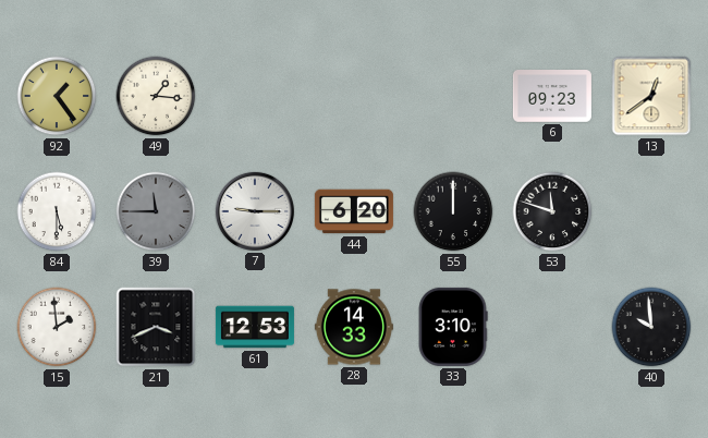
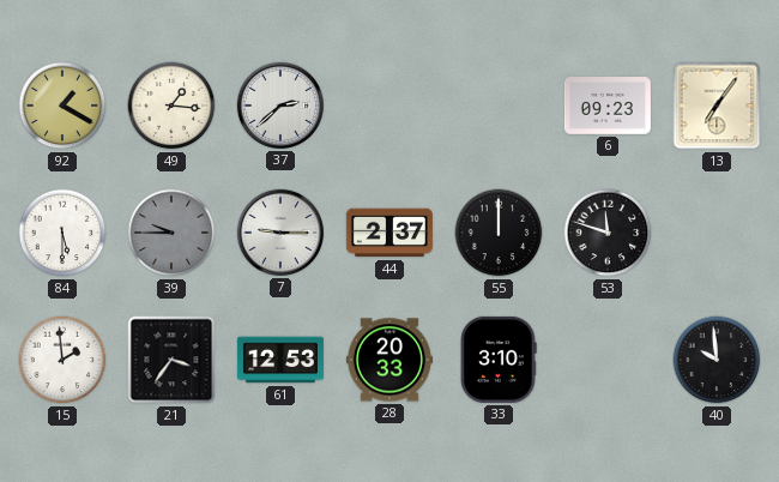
92: 1:24 -> 1:20 (62, 106)
37: none -> 2:38 (280, 106)
13: 12:39 -> 7:06 (717, 106)
39: 11:45 -> 9:45 (171, 233)
44: 6:20 -> 2:37 (389, 233)
21: 3:41 -> 3:36 (171, 360)
28: 14:33 -> 20:33 (389, 360)
